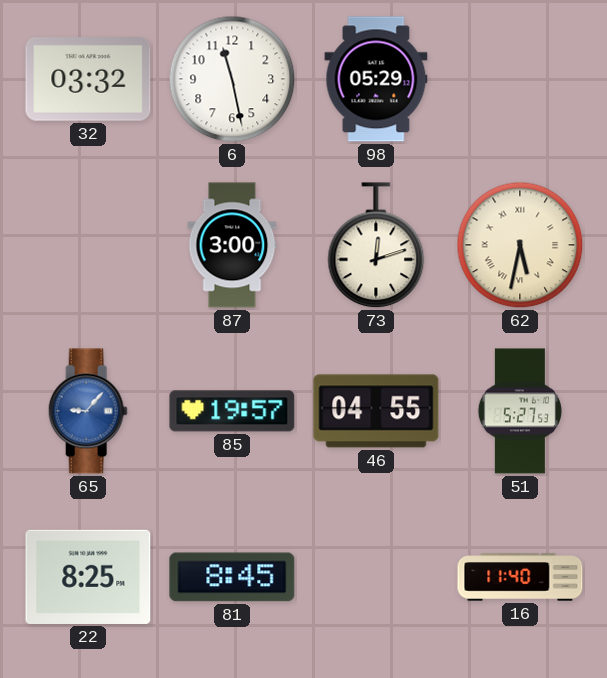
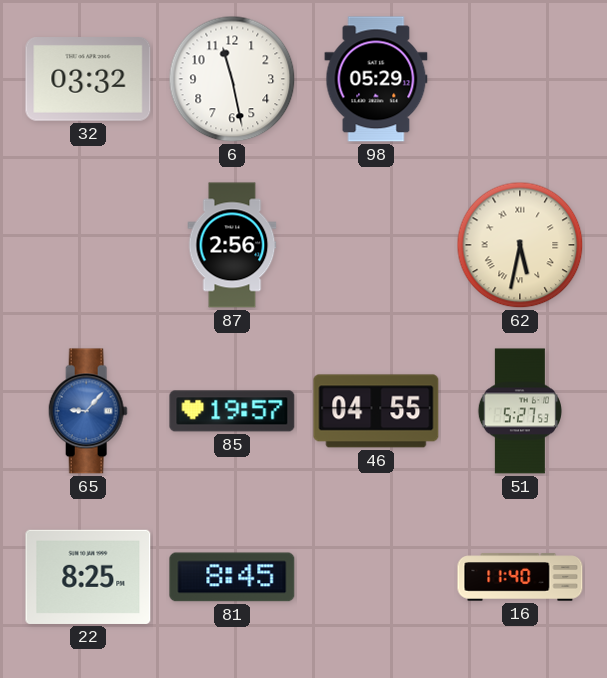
87: 3:00 -> 2:56 (232, 245)
73: 12:12 -> none (376, 246)
